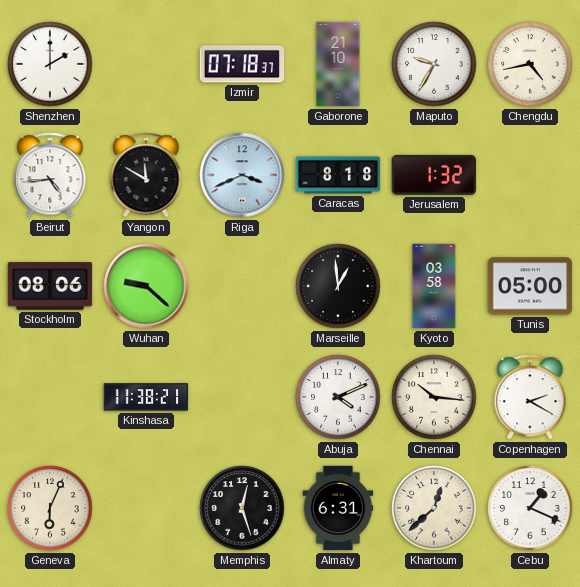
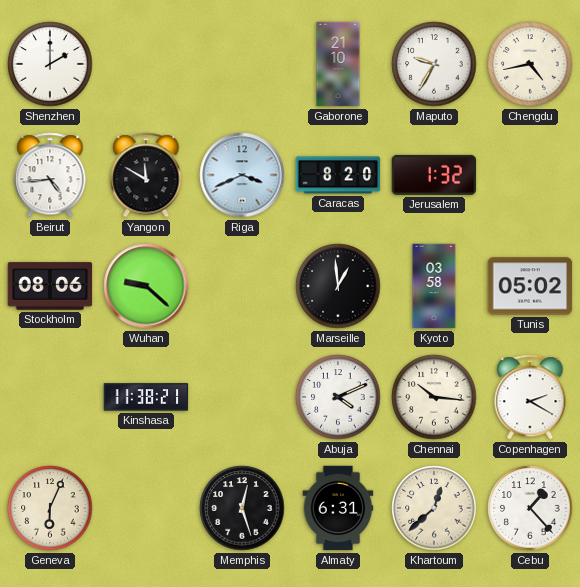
Izmir: 07:18 -> none (242, 64)
Caracas: 8:18 -> 8:20 (338, 175)
Tunis: 05:00 -> 05:02 (530, 286)
Cebu: 1:19 -> 1:23 (530, 508)
